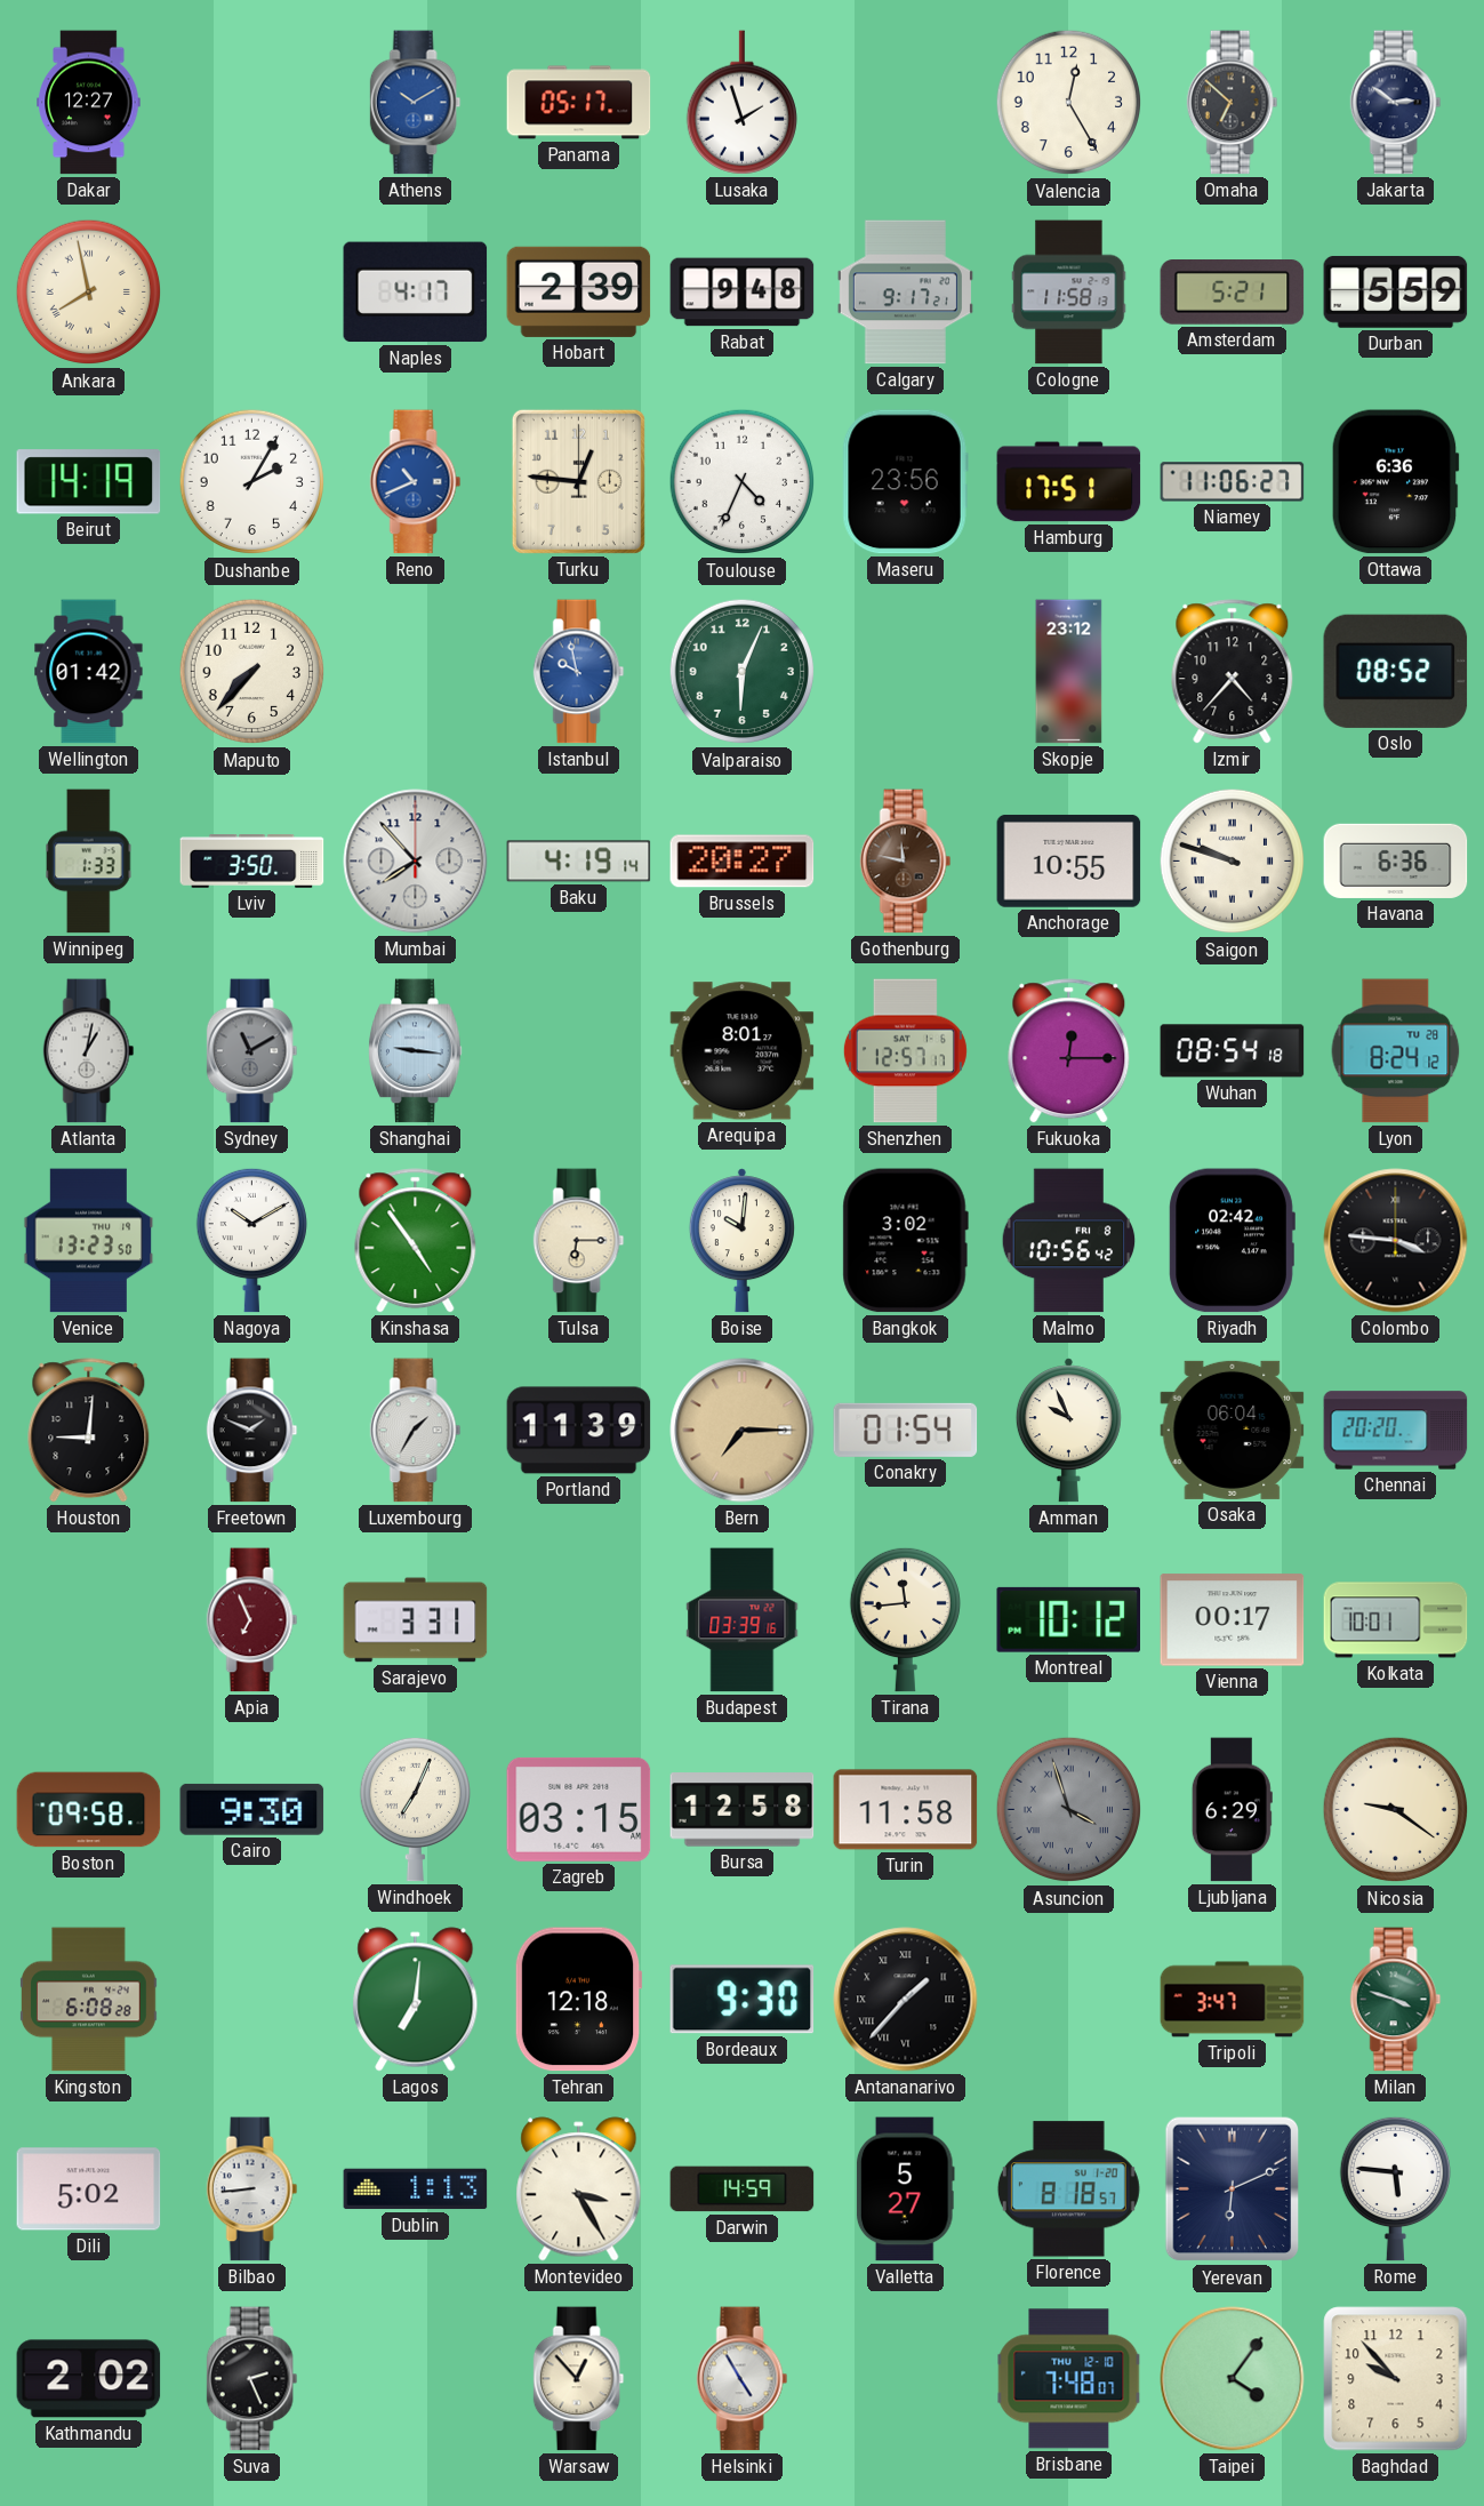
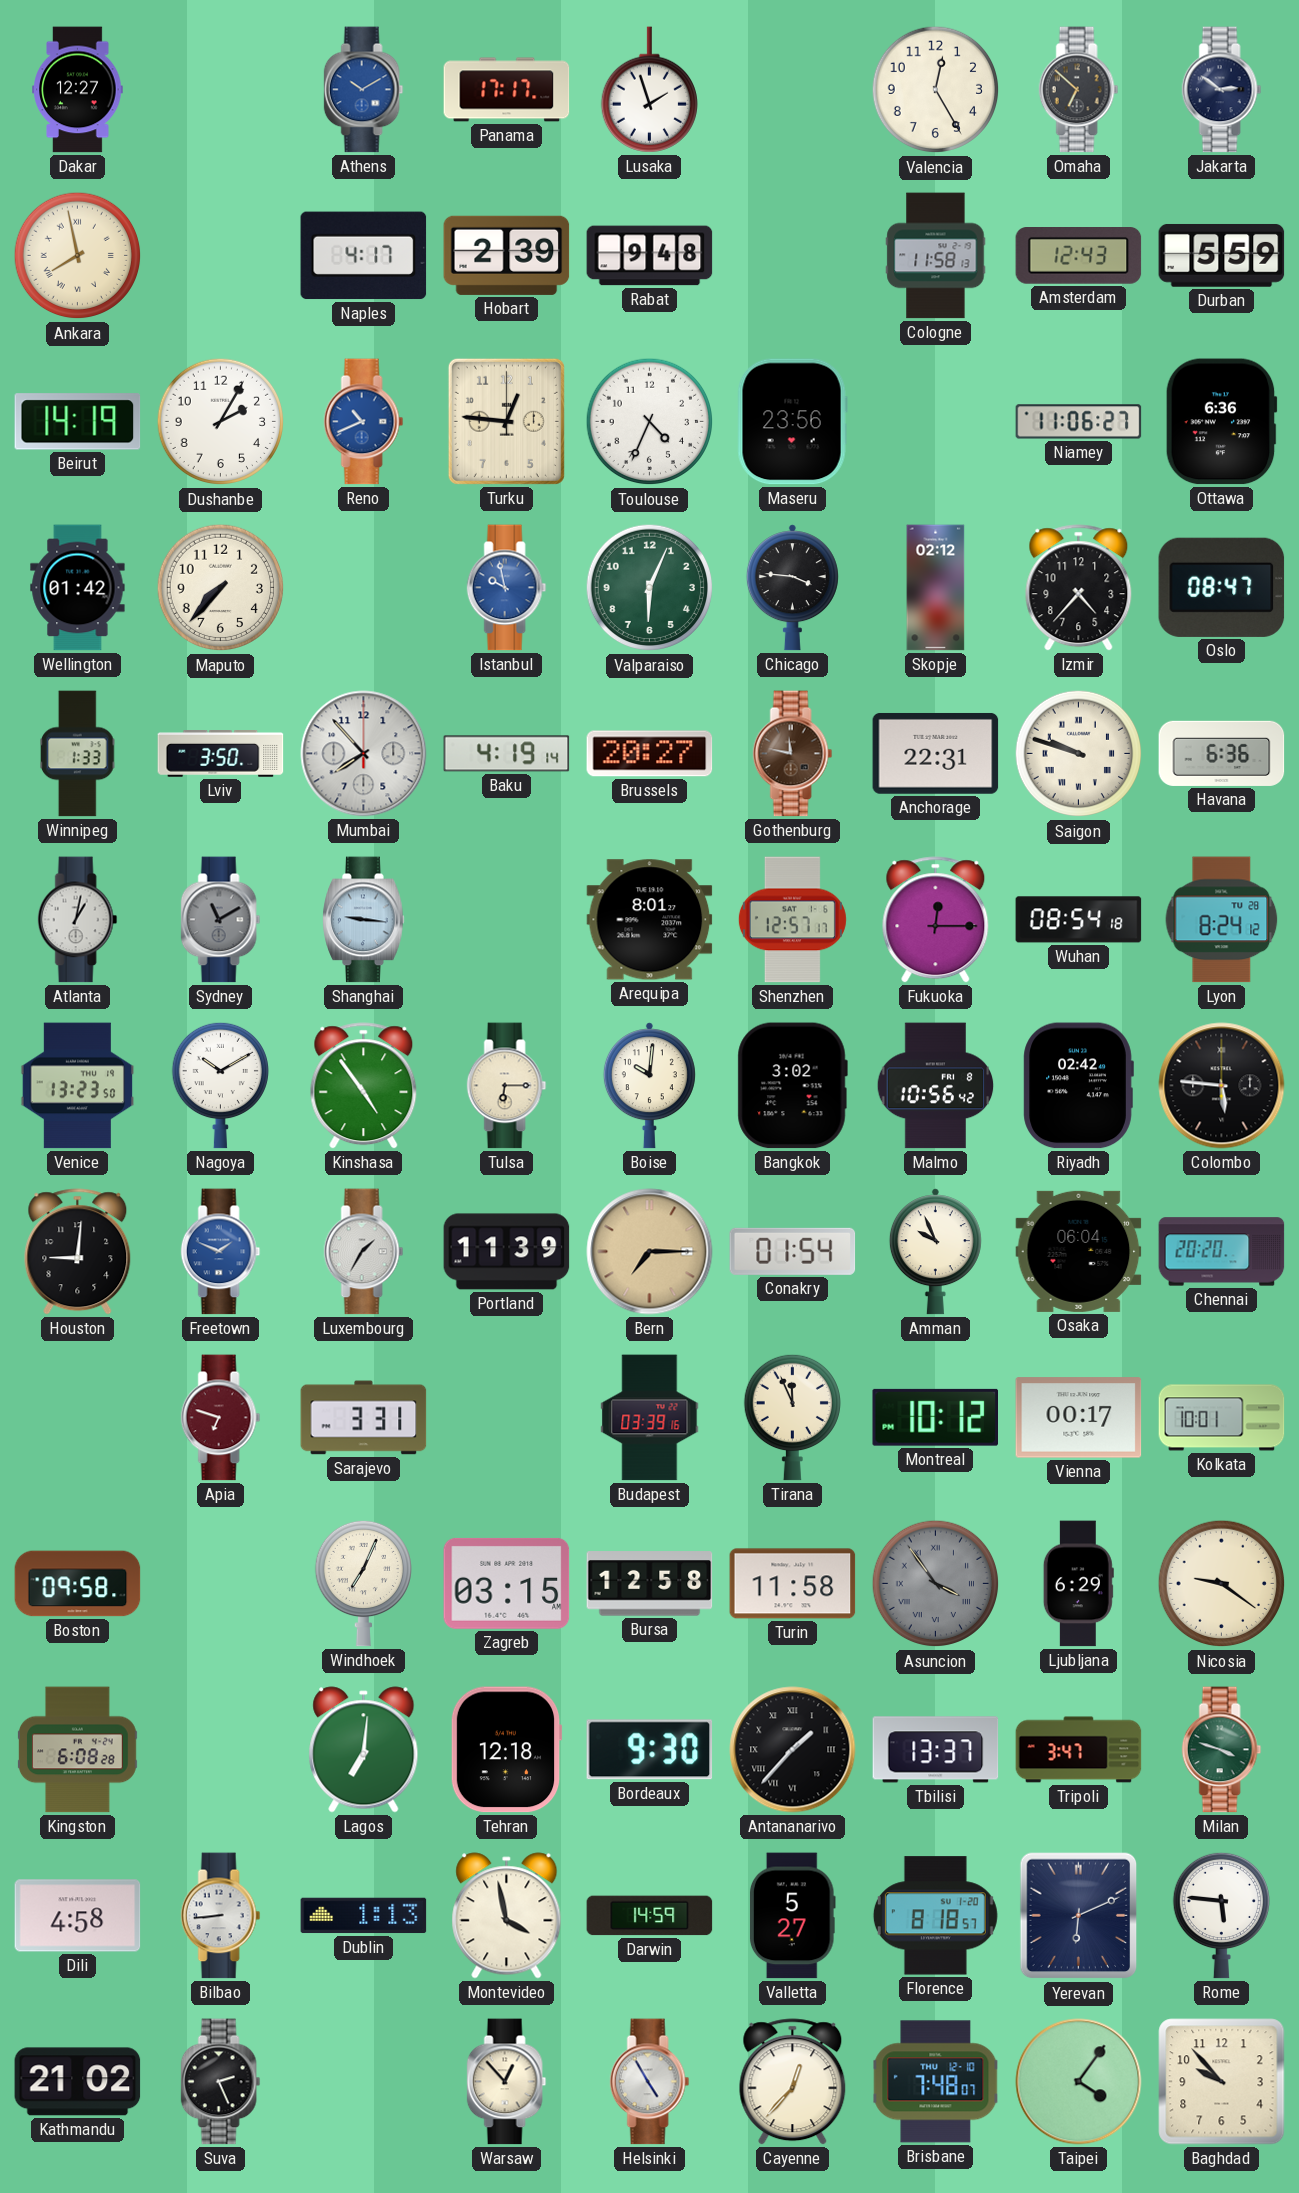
Panama: 05:17 -> 17:17 (507, 90)
Calgary: 9:17 -> none (905, 293)
Amsterdam: 5:21 -> 12:43 (1079, 256)
Hamburg: 17:51 -> none (1069, 482)
Chicago: none -> 3:46 (792, 588)
Skopje: 23:12 -> 02:12 (936, 588)
Oslo: 08:52 -> 08:47 (1222, 587)
Anchorage: 10:55 -> 22:31 (936, 753)
Colombo: 3:46 -> 5:46 (1222, 1086)
Freetown dial: black -> blue (221, 1252)
Apia: 6:56 -> 6:48 (221, 1418)
Tirana: 11:44 -> 11:56 (792, 1417)
Cairo: 9:30 -> none (252, 1809)
Asuncion: 3:57 -> 3:54 (936, 1584)
Tbilisi: none -> 13:37 (936, 1750)
Dili: 5:02 -> 4:58 (78, 1916)
Montevideo: 3:25 -> 3:58 (507, 1916)
Kathmandu: 2:02 -> 21:02 (78, 2082)
Cayenne: none -> 12:37 (793, 2082)
